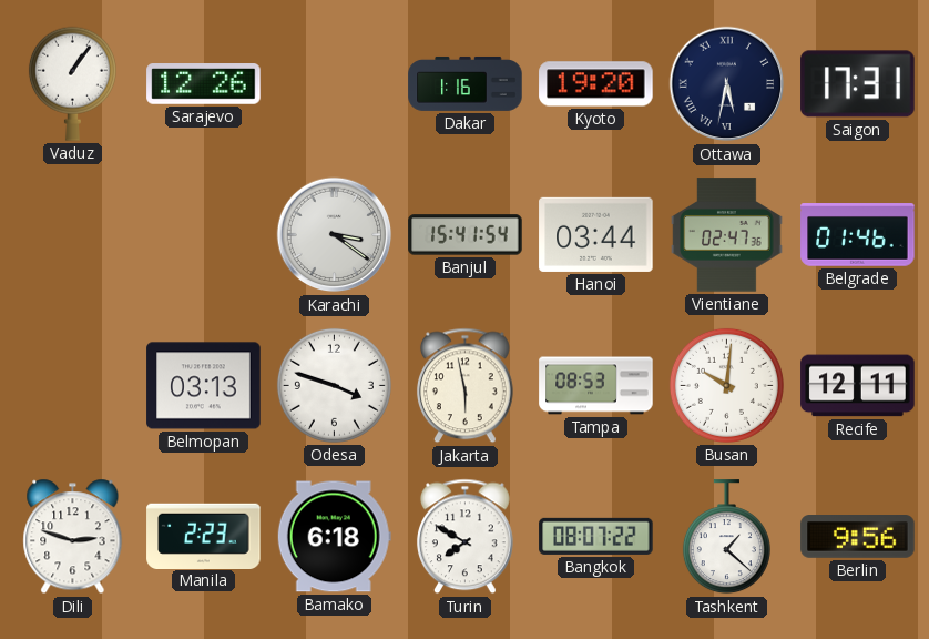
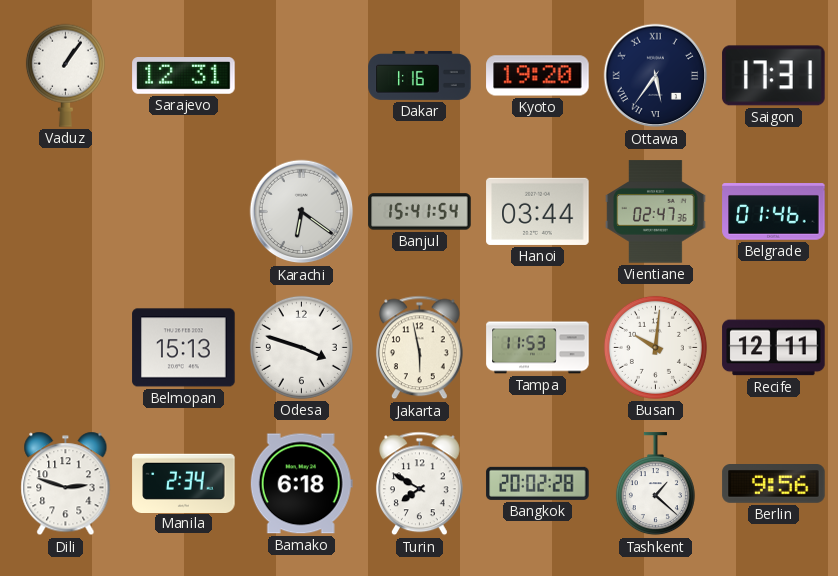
Sarajevo: 12:26 -> 12:31 (184, 76)
Ottawa: 5:32 -> 5:36 (656, 76)
Karachi: 3:21 -> 6:21 (302, 212)
Belmopan: 03:13 -> 15:13 (184, 348)
Tampa: 08:53 -> 11:53 (538, 348)
Manila: 2:23 -> 2:34 (184, 483)
Bangkok: 08:07 -> 20:02 (538, 483)
